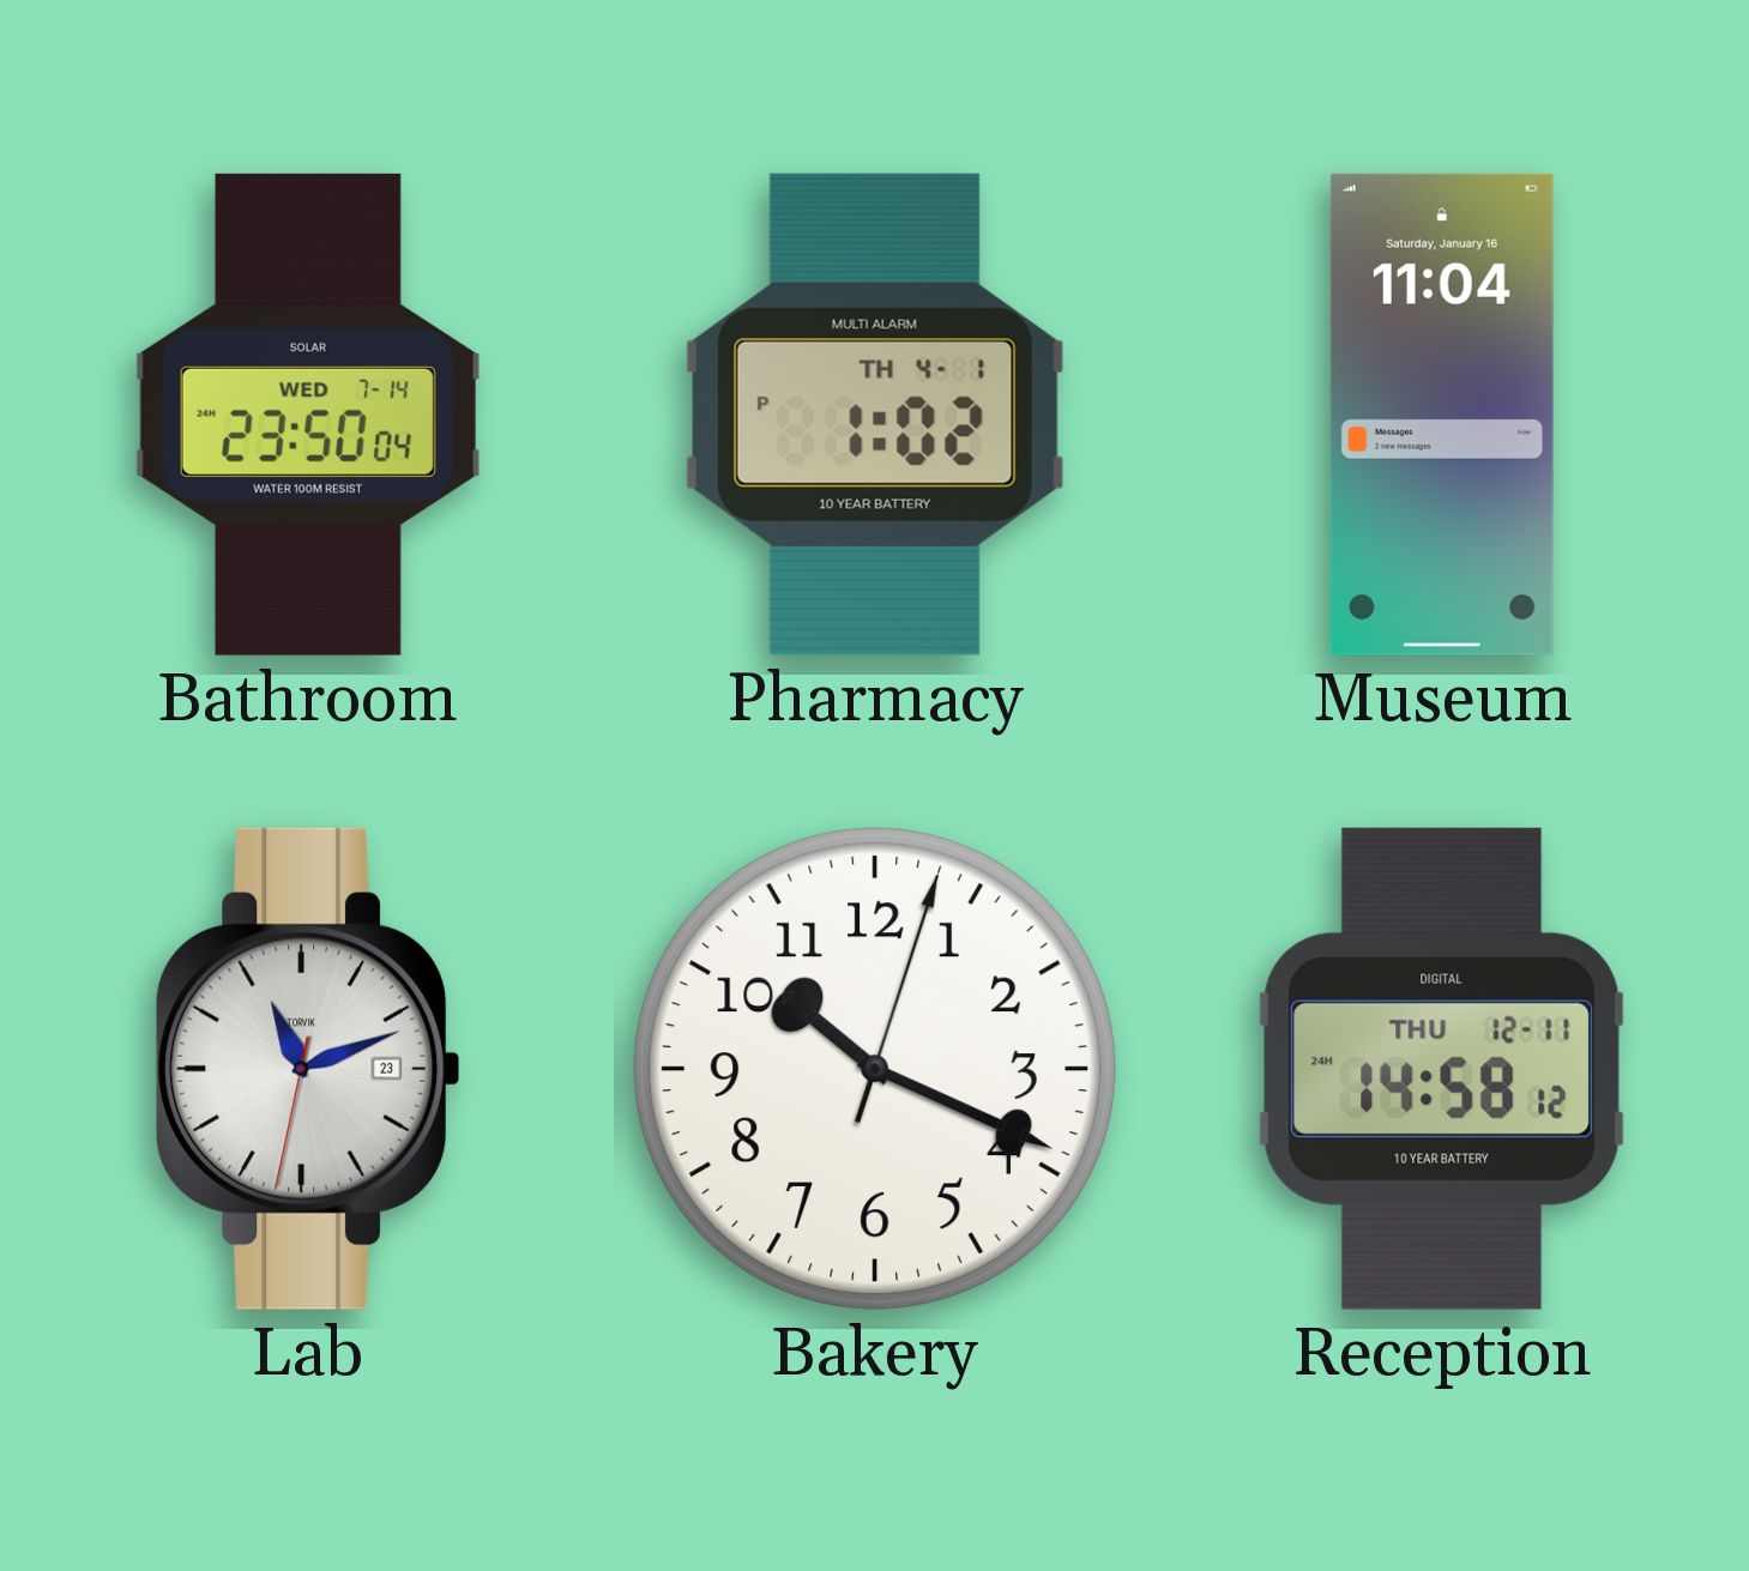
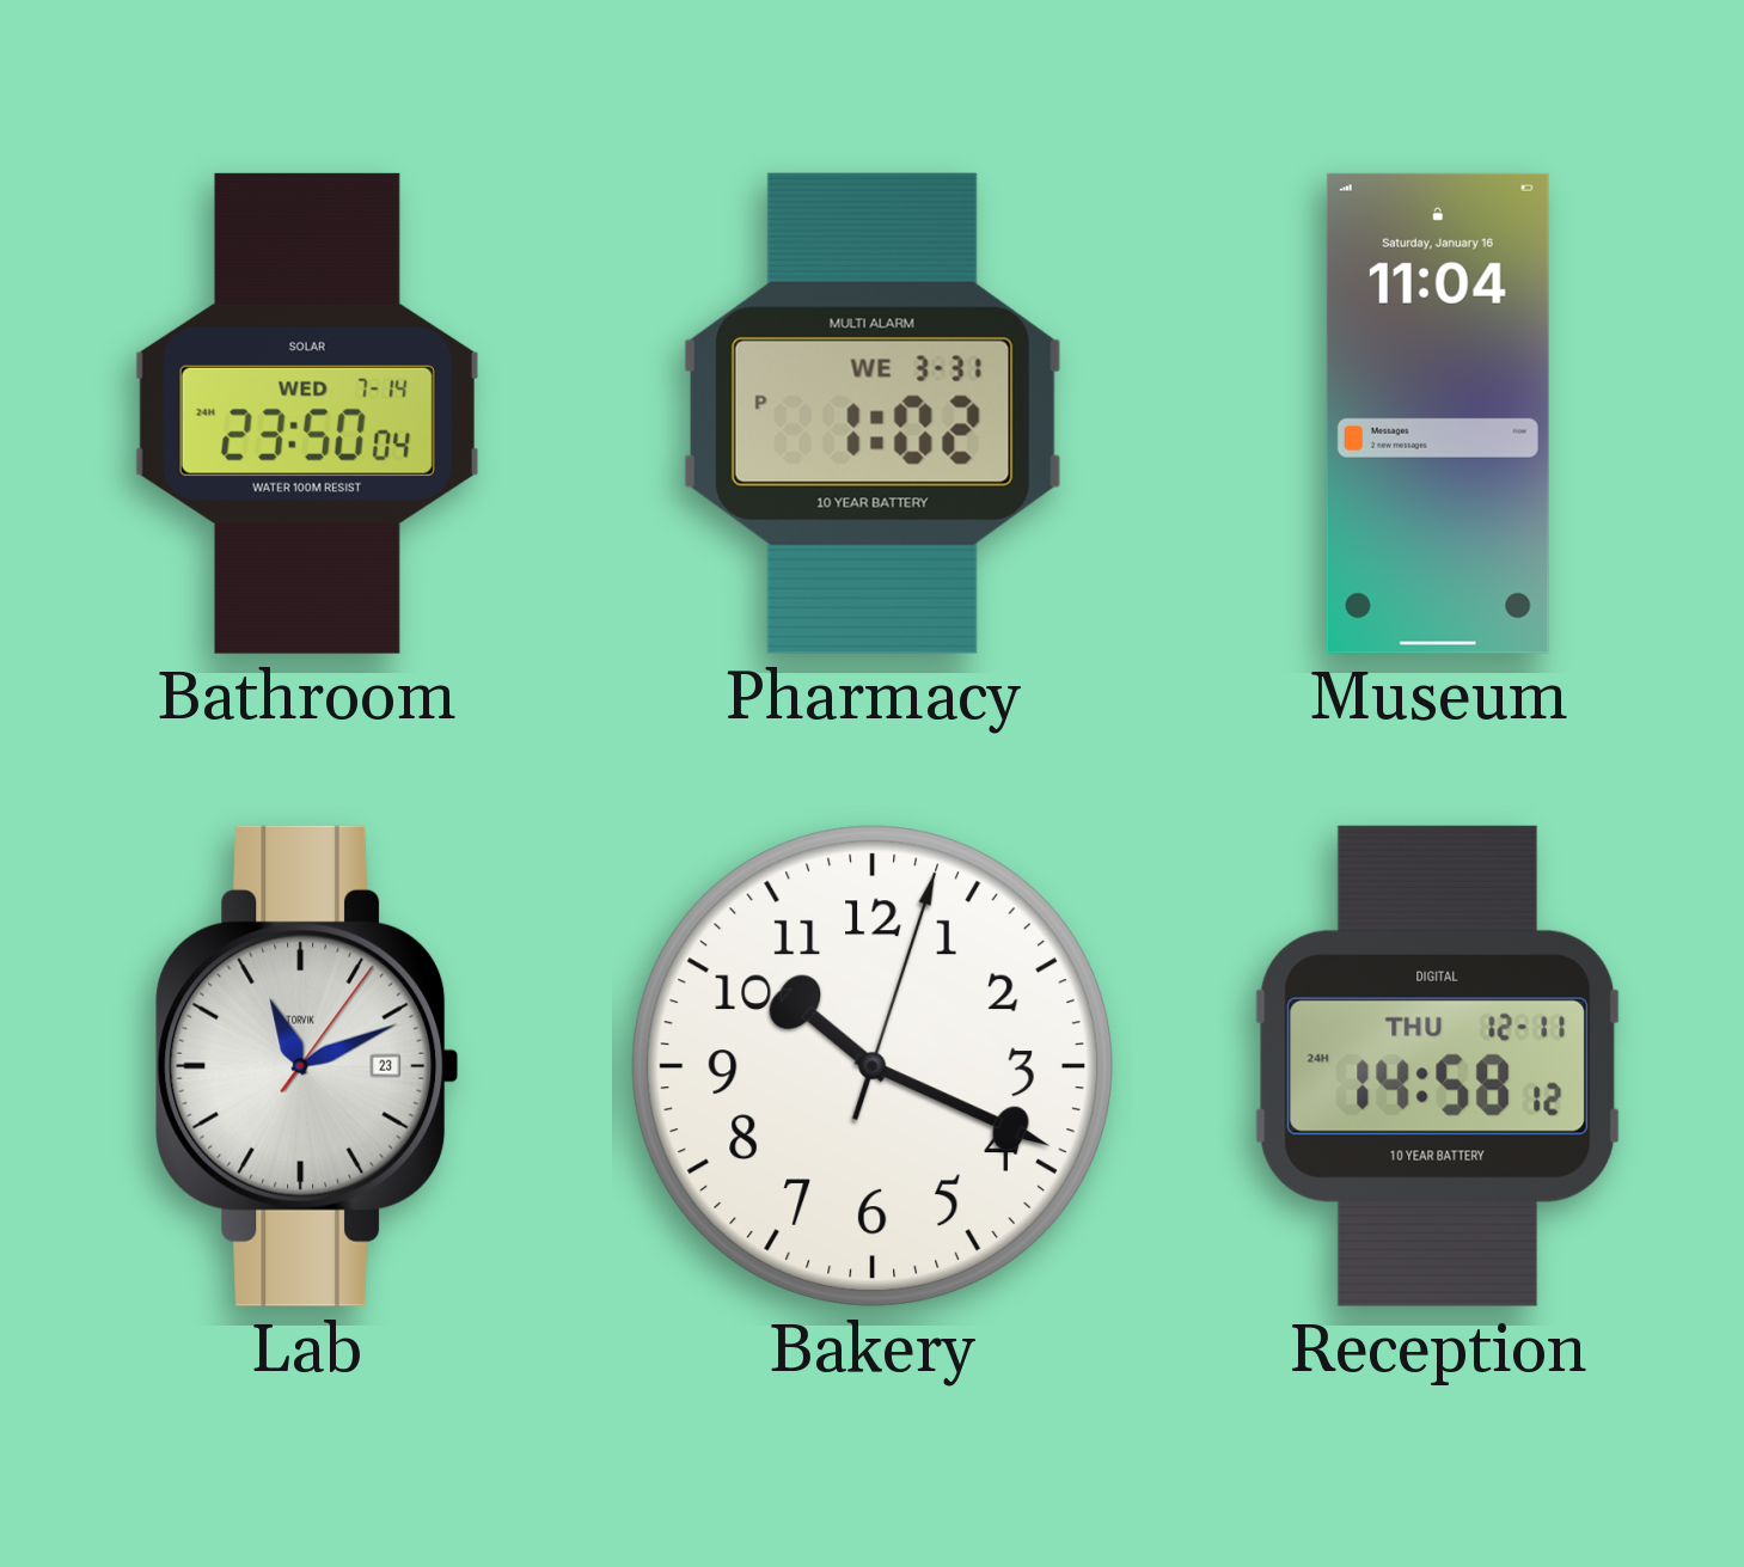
Pharmacy date: TH 4-1 -> WE 3-31 (873, 414)
Lab: 11:11:32 -> 11:11:06 (307, 1066)
